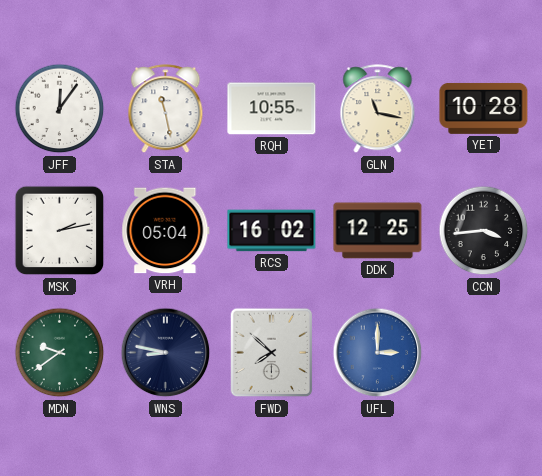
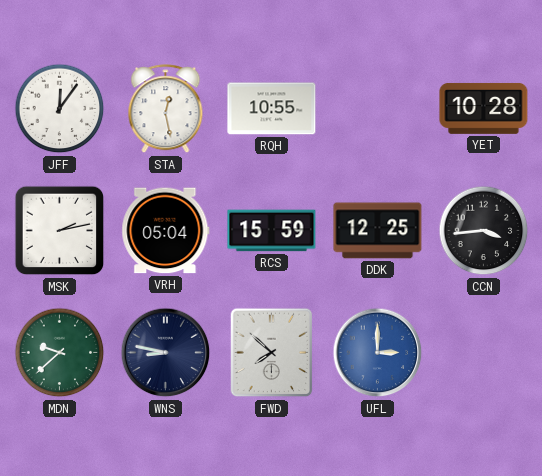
STA: 11:28 -> 12:28 (166, 109)
GLN: 11:17 -> none (378, 109)
RCS: 16:02 -> 15:59 (272, 231)
MDN: 9:39 -> 9:38 (60, 353)
